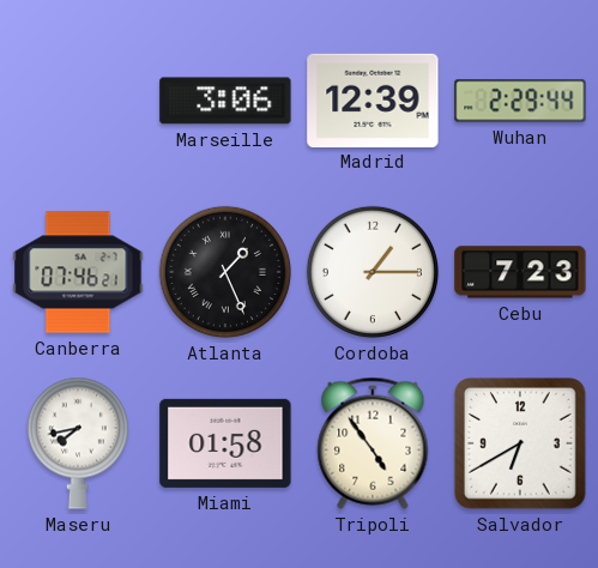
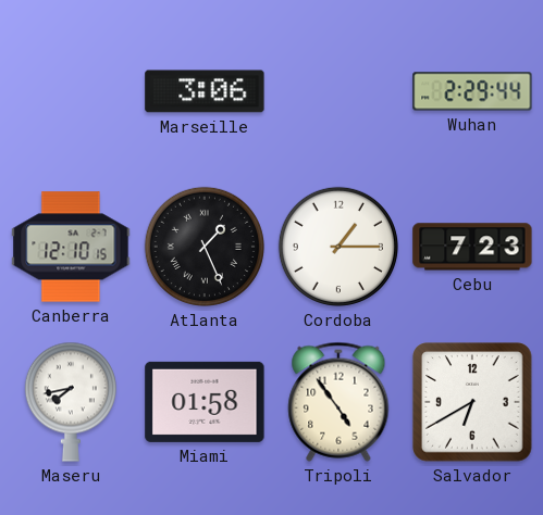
Madrid: 12:39 -> none (373, 99)
Canberra: 07:46 -> 12:10 (71, 247)
